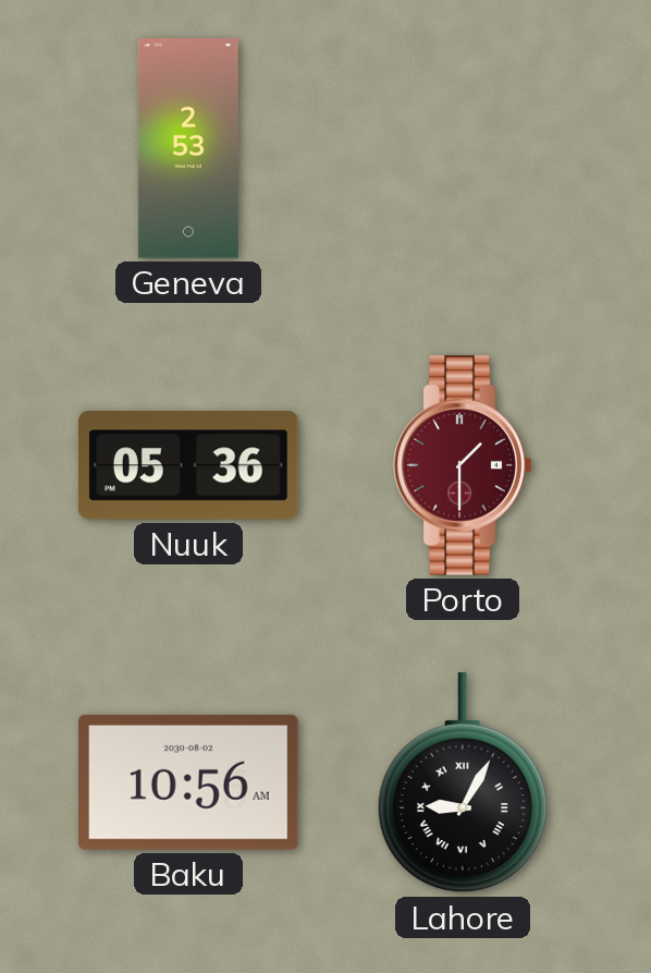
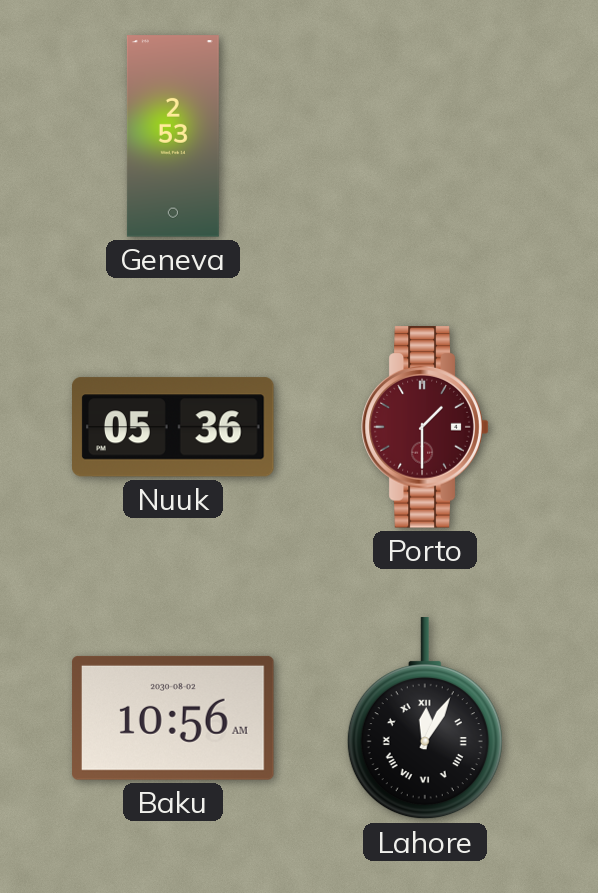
Lahore: 9:05 -> 12:05 (425, 719)
